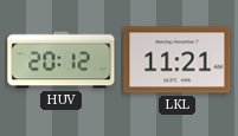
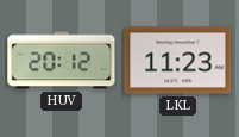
LKL: 11:21 -> 11:23 (178, 61)
